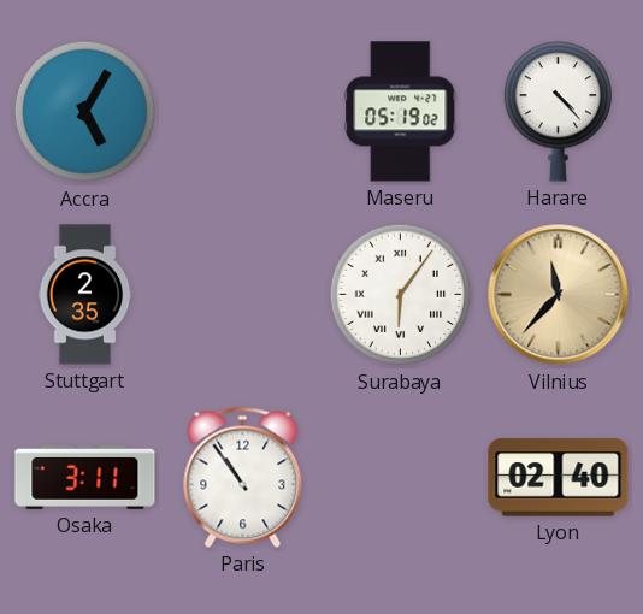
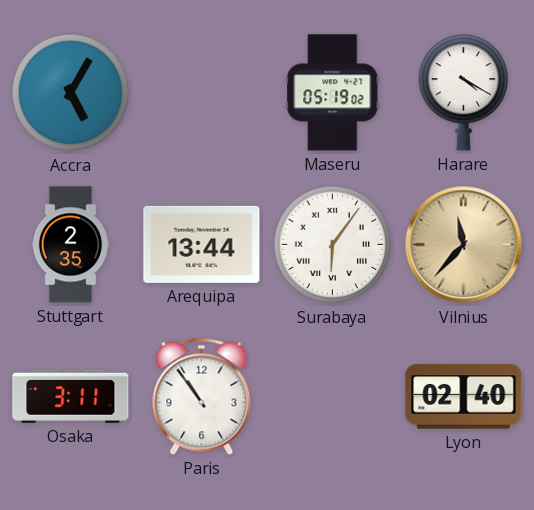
Harare: 4:23 -> 4:20 (463, 93)
Arequipa: none -> 13:44 (202, 244)
